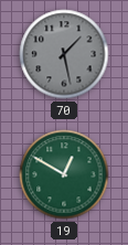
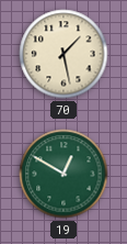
70 dial: grey -> cream (63, 54)
